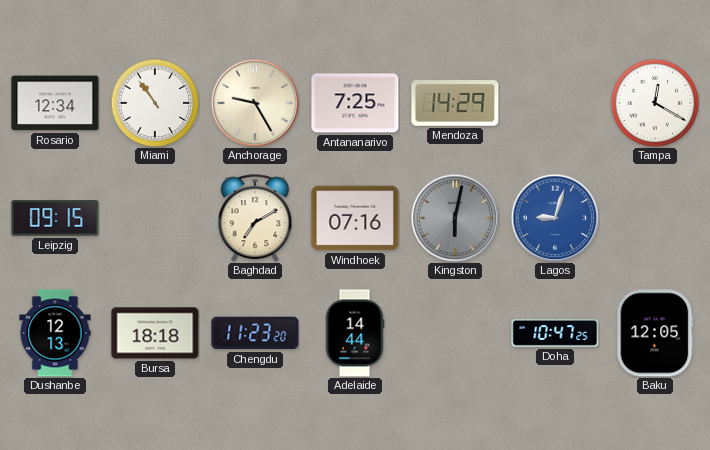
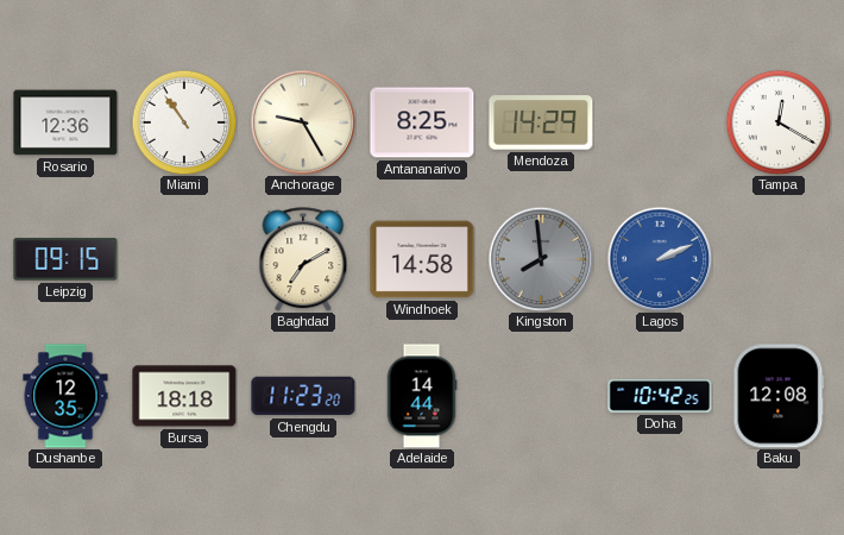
Rosario: 12:34 -> 12:36 (65, 122)
Antananarivo: 7:25 -> 8:25 (422, 122)
Windhoek: 07:16 -> 14:58 (422, 259)
Kingston: 6:02 -> 7:59 (541, 259)
Lagos: 9:03 -> 2:11 (660, 259)
Dushanbe: 12:13 -> 12:35 (65, 396)
Doha: 10:47 -> 10:42 (660, 396)
Baku: 12:05 -> 12:08 (779, 396)
